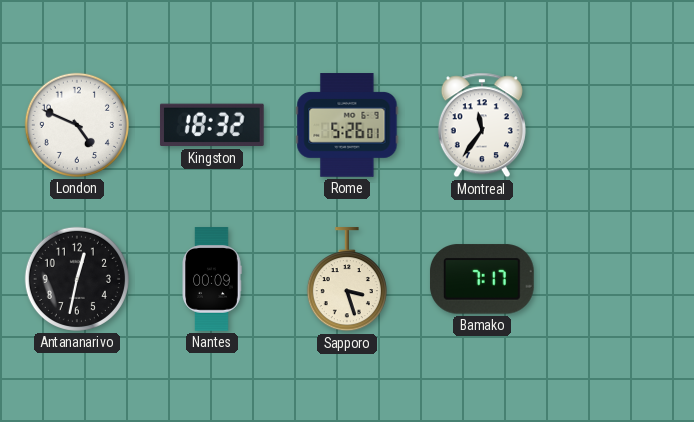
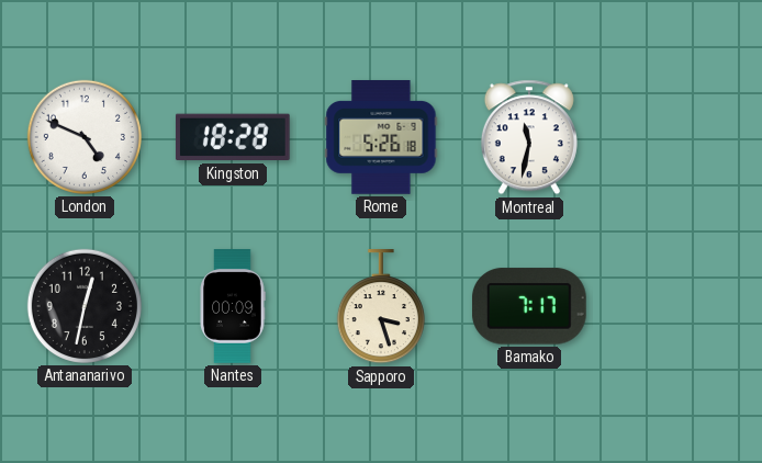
Kingston: 18:32 -> 18:28 (233, 137)
Rome: 5:26:01 -> 5:26:18 (381, 137)
Montreal: 11:36 -> 11:32 (529, 137)
